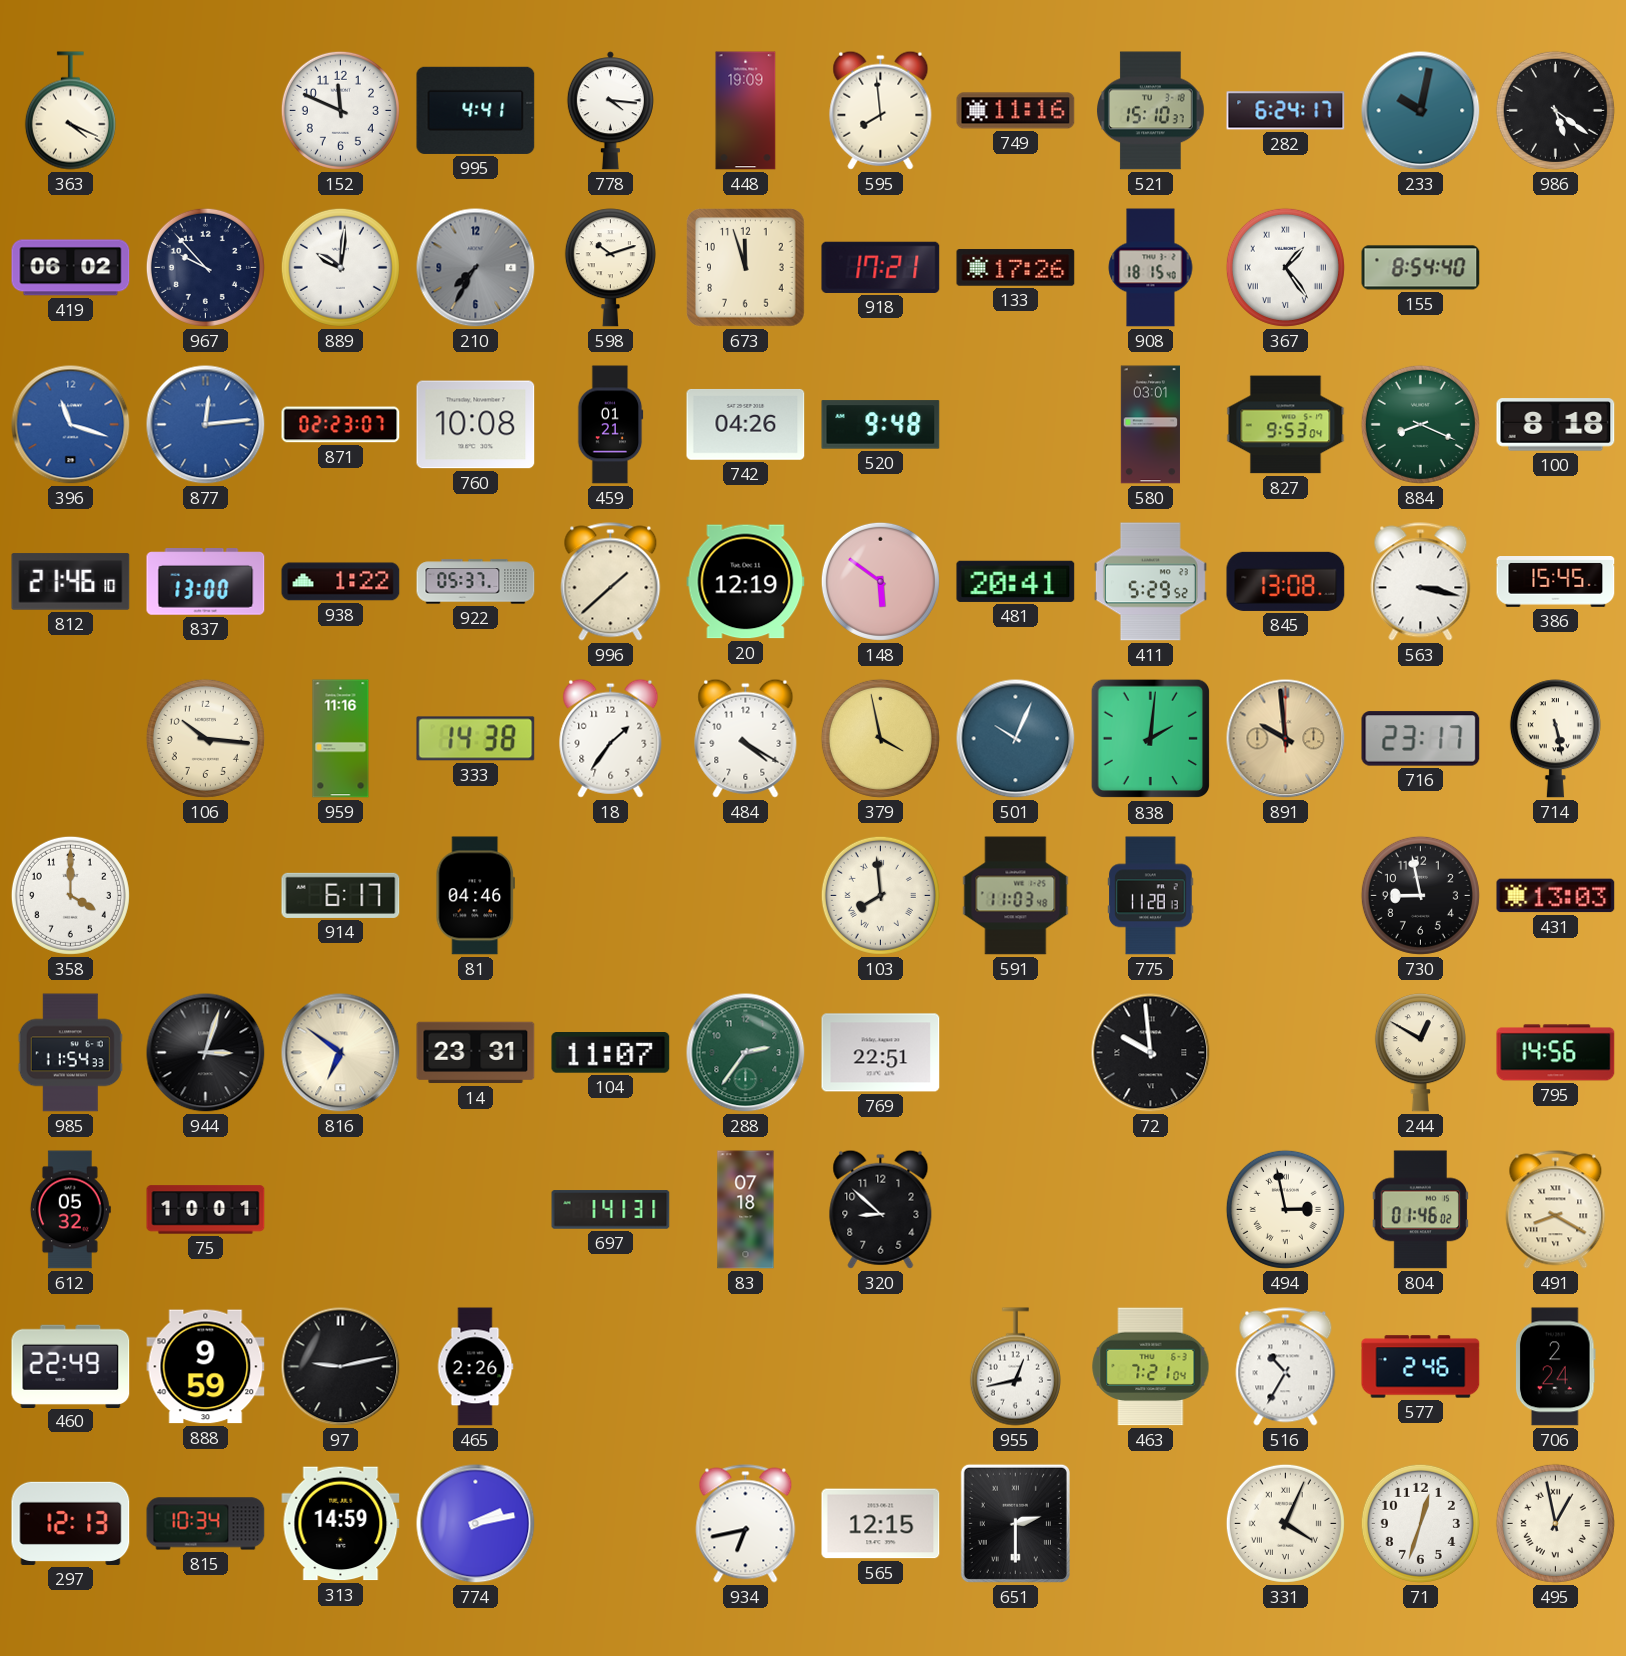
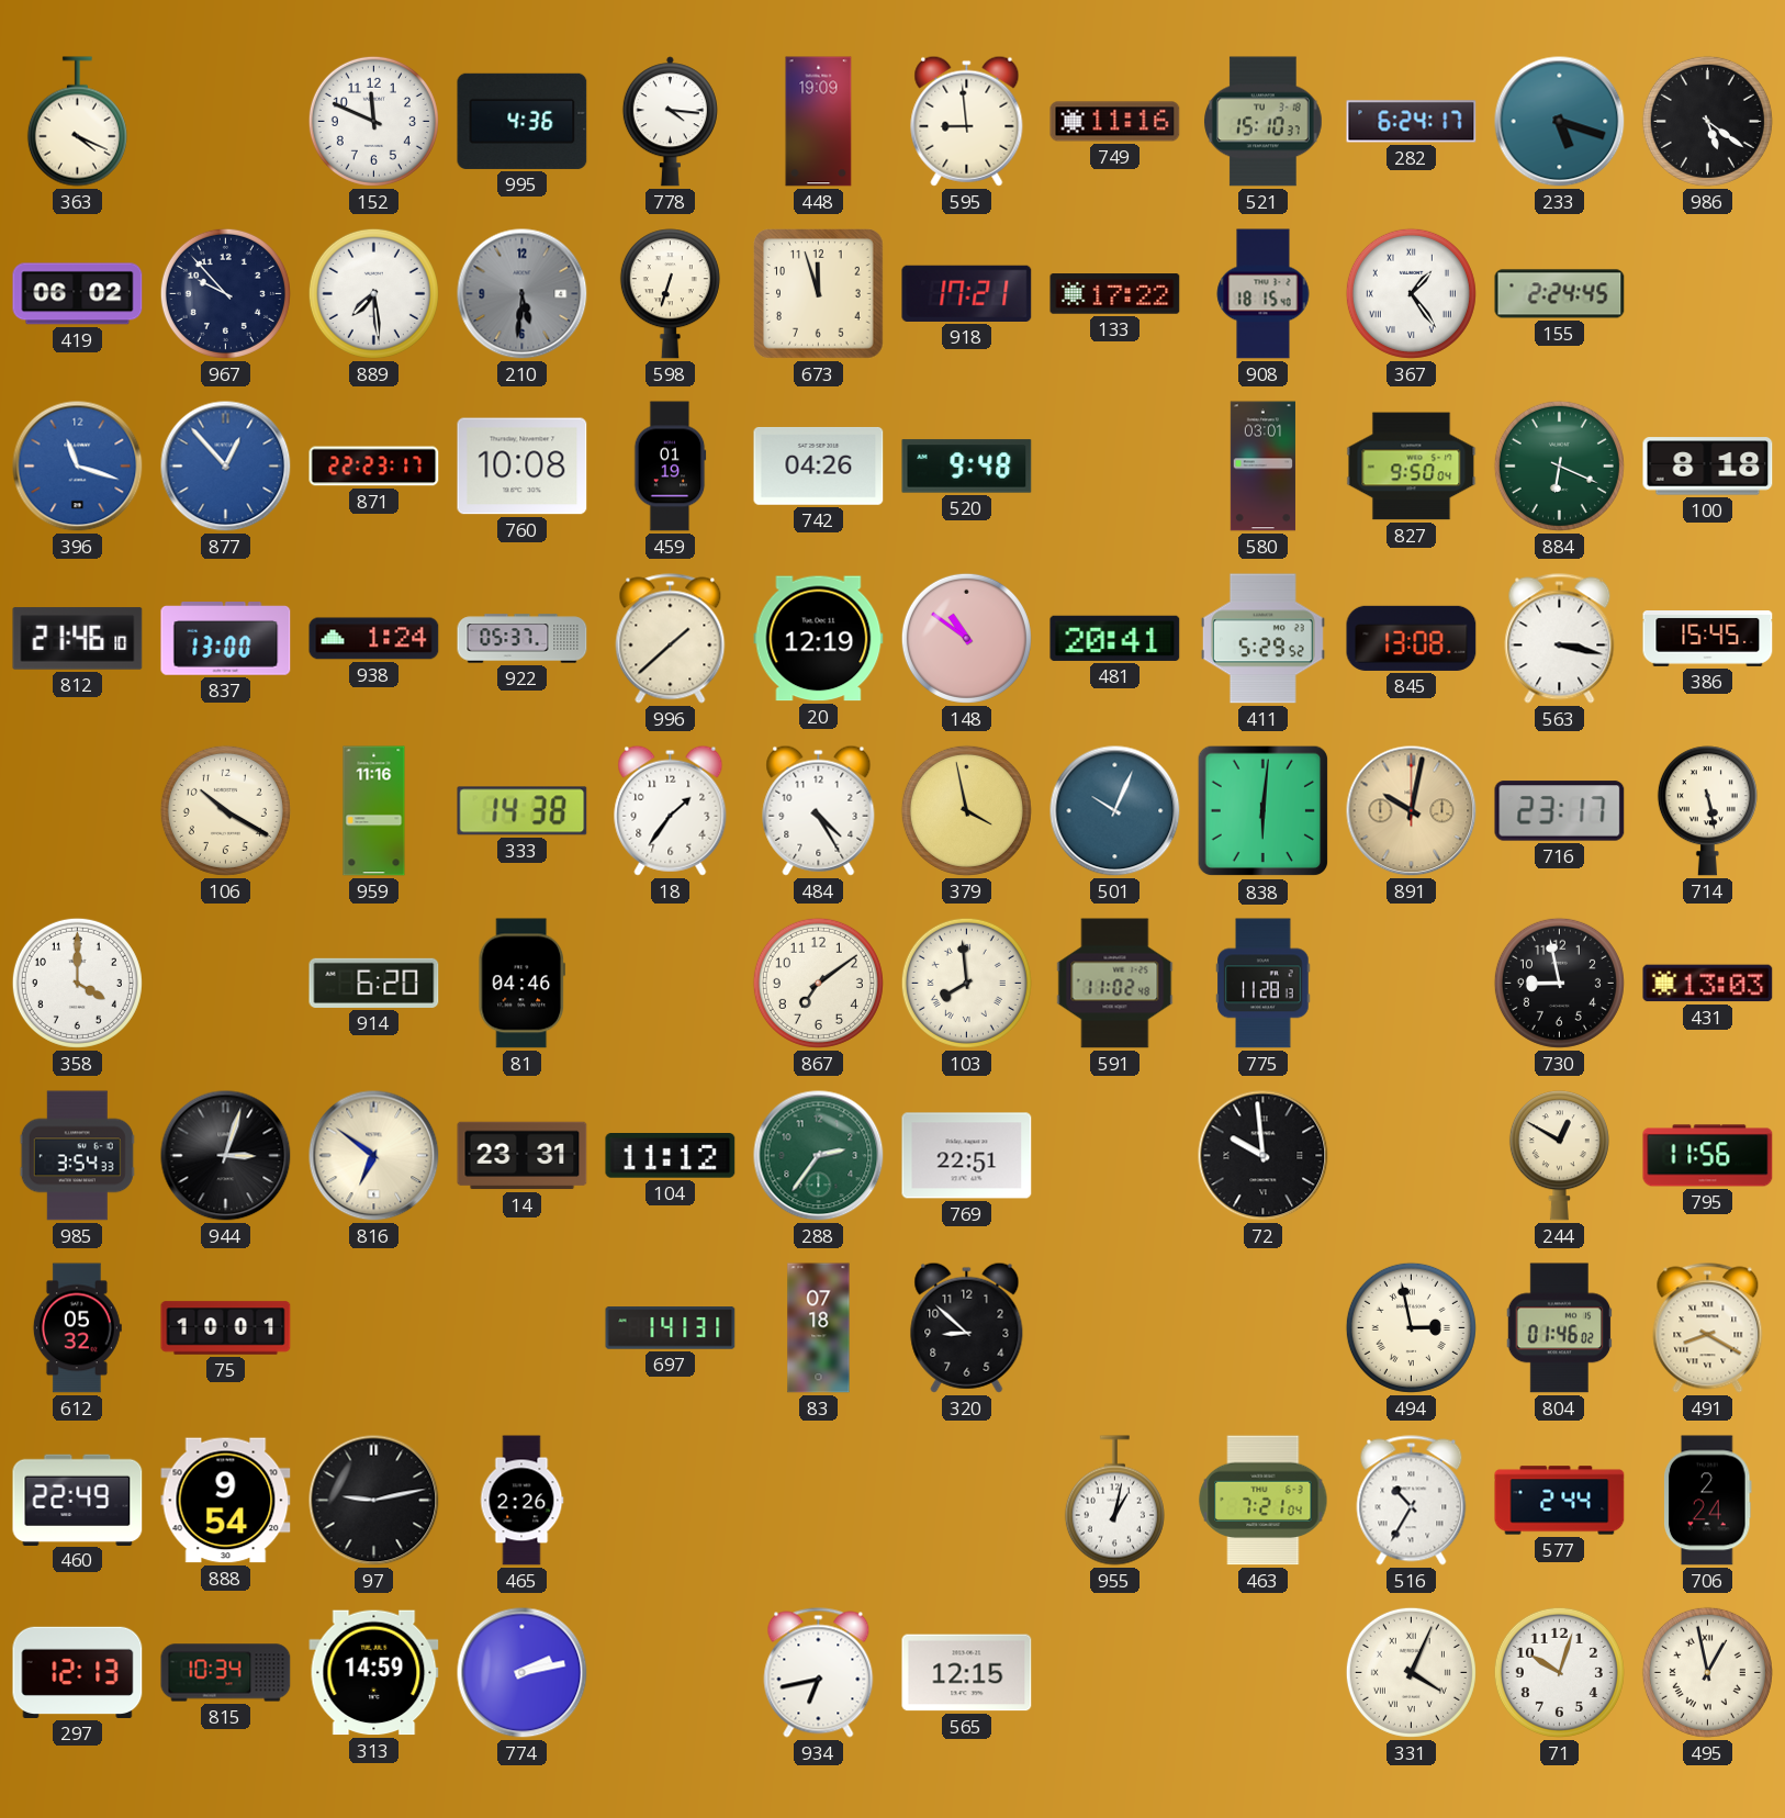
995: 4:41 -> 4:36 (523, 121)
595: 7:59 -> 8:59 (967, 121)
233: 10:02 -> 5:18 (1560, 122)
889: 10:01 -> 7:29 (373, 293)
210: 7:35 -> 5:31 (523, 294)
598: 10:12 -> 6:33 (670, 294)
133: 17:26 -> 17:22 (1115, 294)
155: 8:54 -> 2:24 (1560, 294)
877: 12:14 -> 12:53 (226, 467)
871: 02:23 -> 22:23 (374, 467)
459: 01:21 -> 01:19 (670, 467)
827: 9:53 -> 9:50 (1412, 467)
884: 8:19 -> 6:19 (1559, 465)
938: 1:22 -> 1:24 (374, 639)
148: 5:51 -> 10:51 (966, 638)
106: 10:16 -> 10:20 (225, 810)
484: 4:20 -> 4:25 (819, 810)
838: 2:01 -> 6:01 (1264, 811)
891: 9:59 -> 10:02 (1412, 811)
914: 6:17 -> 6:20 (374, 983)
867: none -> 7:09 (818, 983)
591: 11:03 -> 11:02 (1115, 984)
985: 11:54 -> 3:54 (77, 1156)
104: 11:07 -> 11:12 (671, 1156)
795: 14:56 -> 11:56 (1708, 1156)
888: 9:59 -> 9:54 (226, 1501)
955: 12:43 -> 1:02 (1114, 1501)
577: 2:46 -> 2:44 (1560, 1501)
651: 2:30 -> none (1015, 1523)
71: 12:33 -> 10:03 (1559, 1672)
